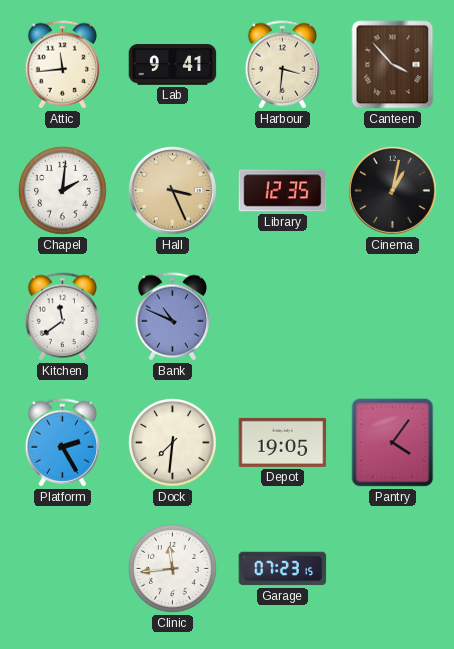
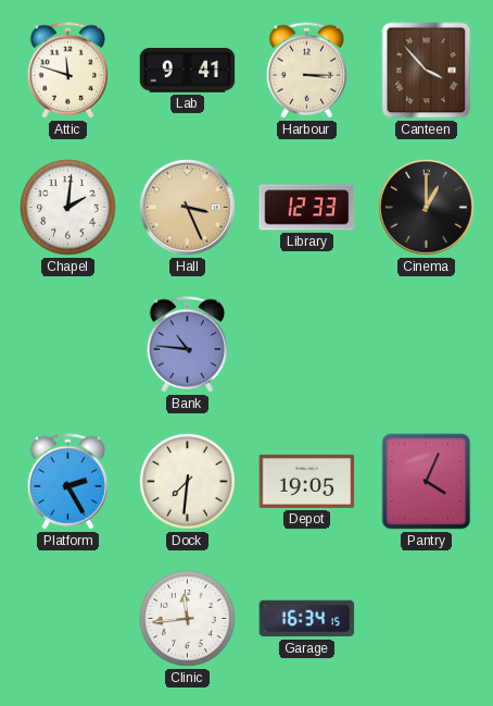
Attic: 11:44 -> 11:48 (67, 71)
Harbour: 3:31 -> 3:15 (306, 71)
Library: 12:35 -> 12:33 (307, 208)
Cinema: 1:02 -> 1:00 (427, 208)
Kitchen: 11:39 -> none (62, 317)
Bank: 10:49 -> 10:46 (187, 345)
Pantry: 4:06 -> 4:04 (427, 482)
Garage: 07:23 -> 16:34 (307, 619)
